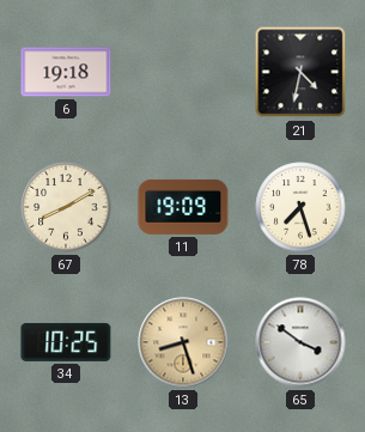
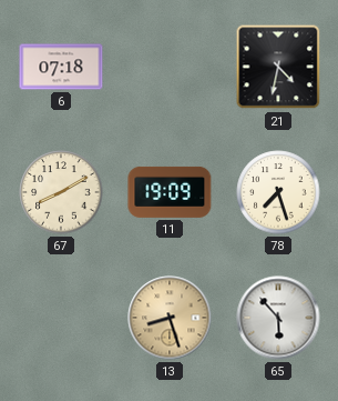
6: 19:18 -> 07:18 (61, 67)
34: 10:25 -> none (66, 342)
65: 3:51 -> 5:53 (278, 318)
